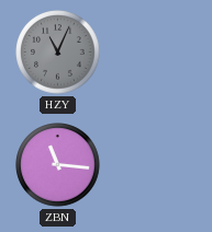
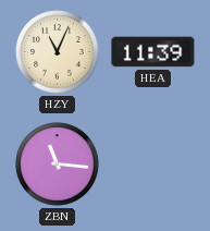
HZY dial: grey -> cream (58, 52)
HEA: none -> 11:39 (153, 52)
